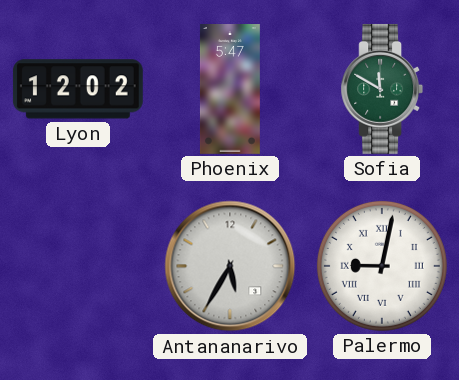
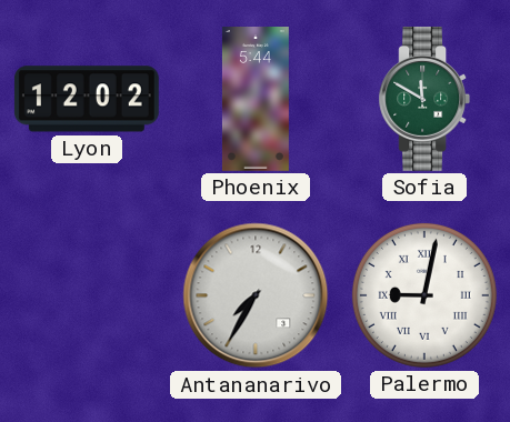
Phoenix: 5:47 -> 5:44 (256, 100)
Antananarivo: 5:35 -> 7:35 (256, 295)
